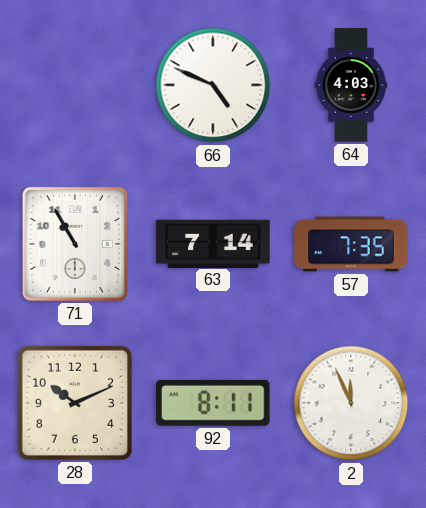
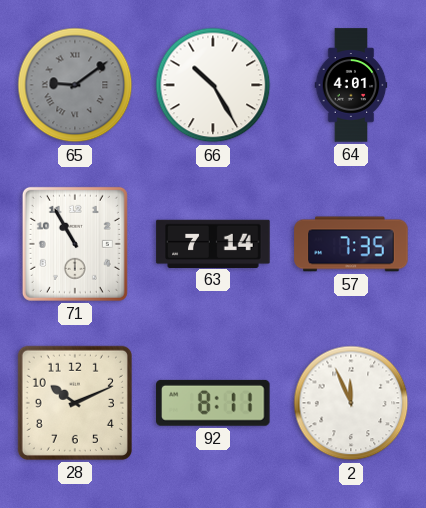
65: none -> 9:09 (75, 85)
66: 4:49 -> 10:25 (213, 85)
64: 4:03 -> 4:01 (351, 85)
